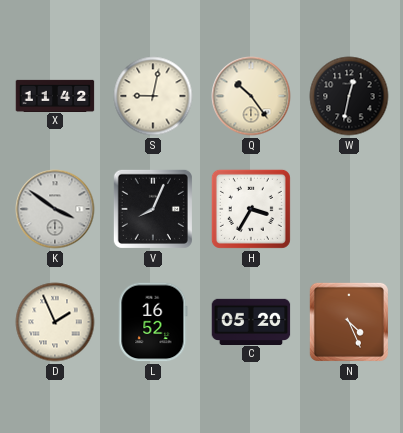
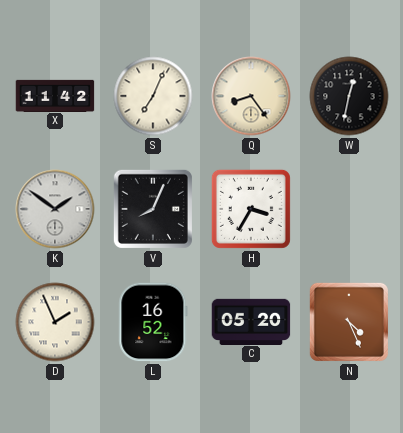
S: 9:02 -> 7:04 (153, 96)
Q: 10:24 -> 8:24 (251, 96)
K: 3:51 -> 1:51 (55, 209)
